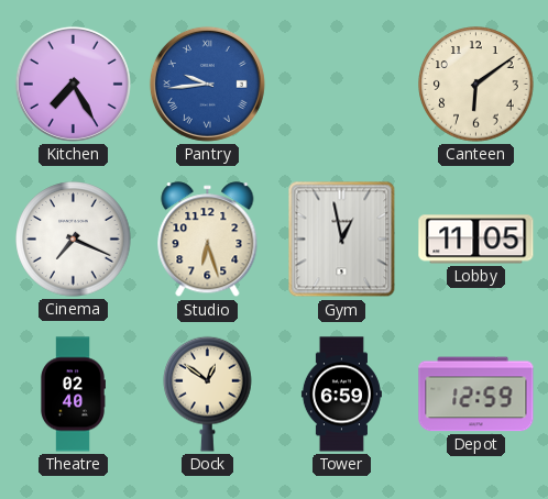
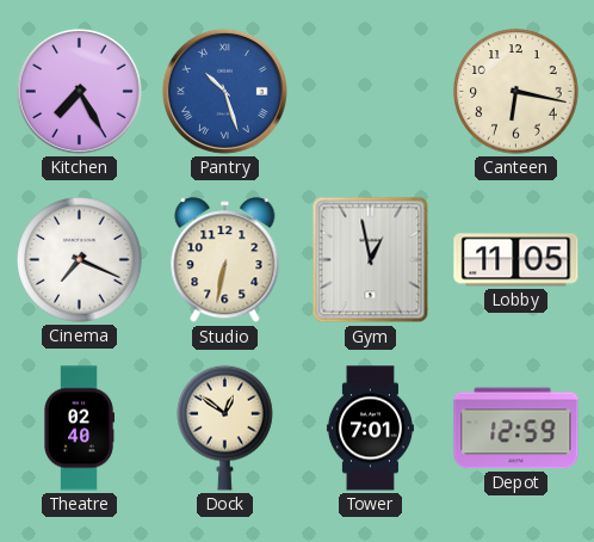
Pantry: 9:44 -> 10:27 (224, 91)
Canteen: 6:09 -> 6:17 (516, 92)
Studio: 6:27 -> 6:32 (225, 260)
Tower: 6:59 -> 7:01 (370, 429)
